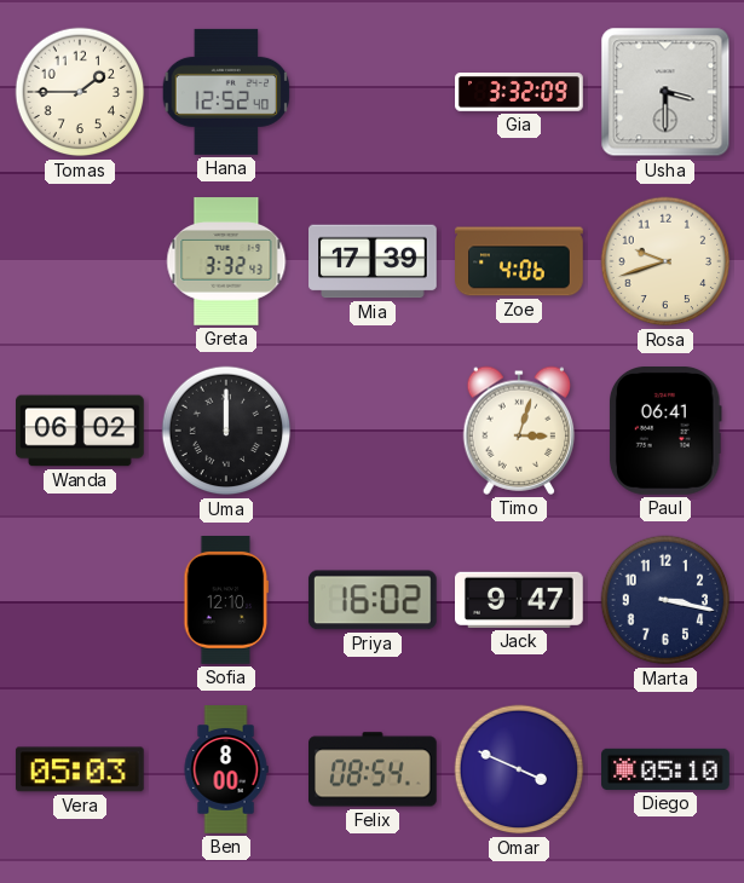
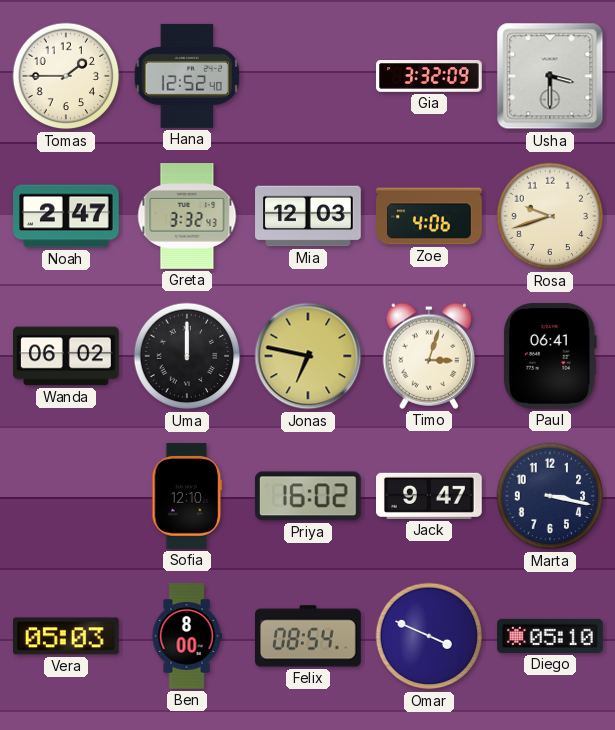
Noah: none -> 2:47 (66, 216)
Mia: 17:39 -> 12:03 (308, 216)
Jonas: none -> 6:47 (308, 356)
